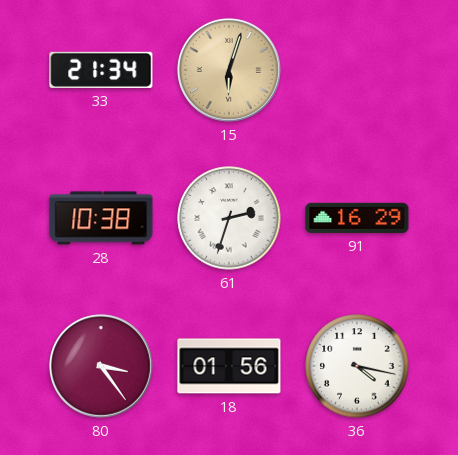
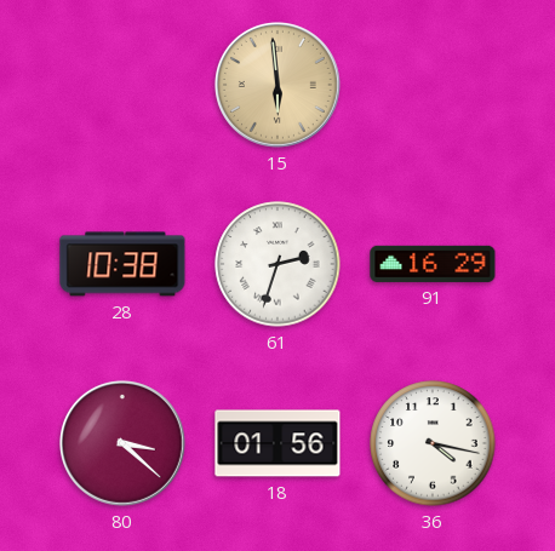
33: 21:34 -> none (101, 70)
15: 6:03 -> 5:59 (277, 85)
80: 3:24 -> 3:22 (122, 443)
